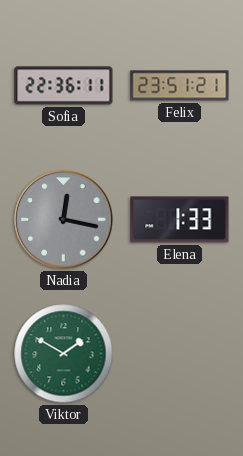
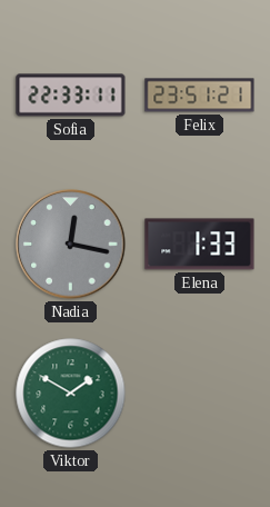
Sofia: 22:36 -> 22:33 (71, 96)
